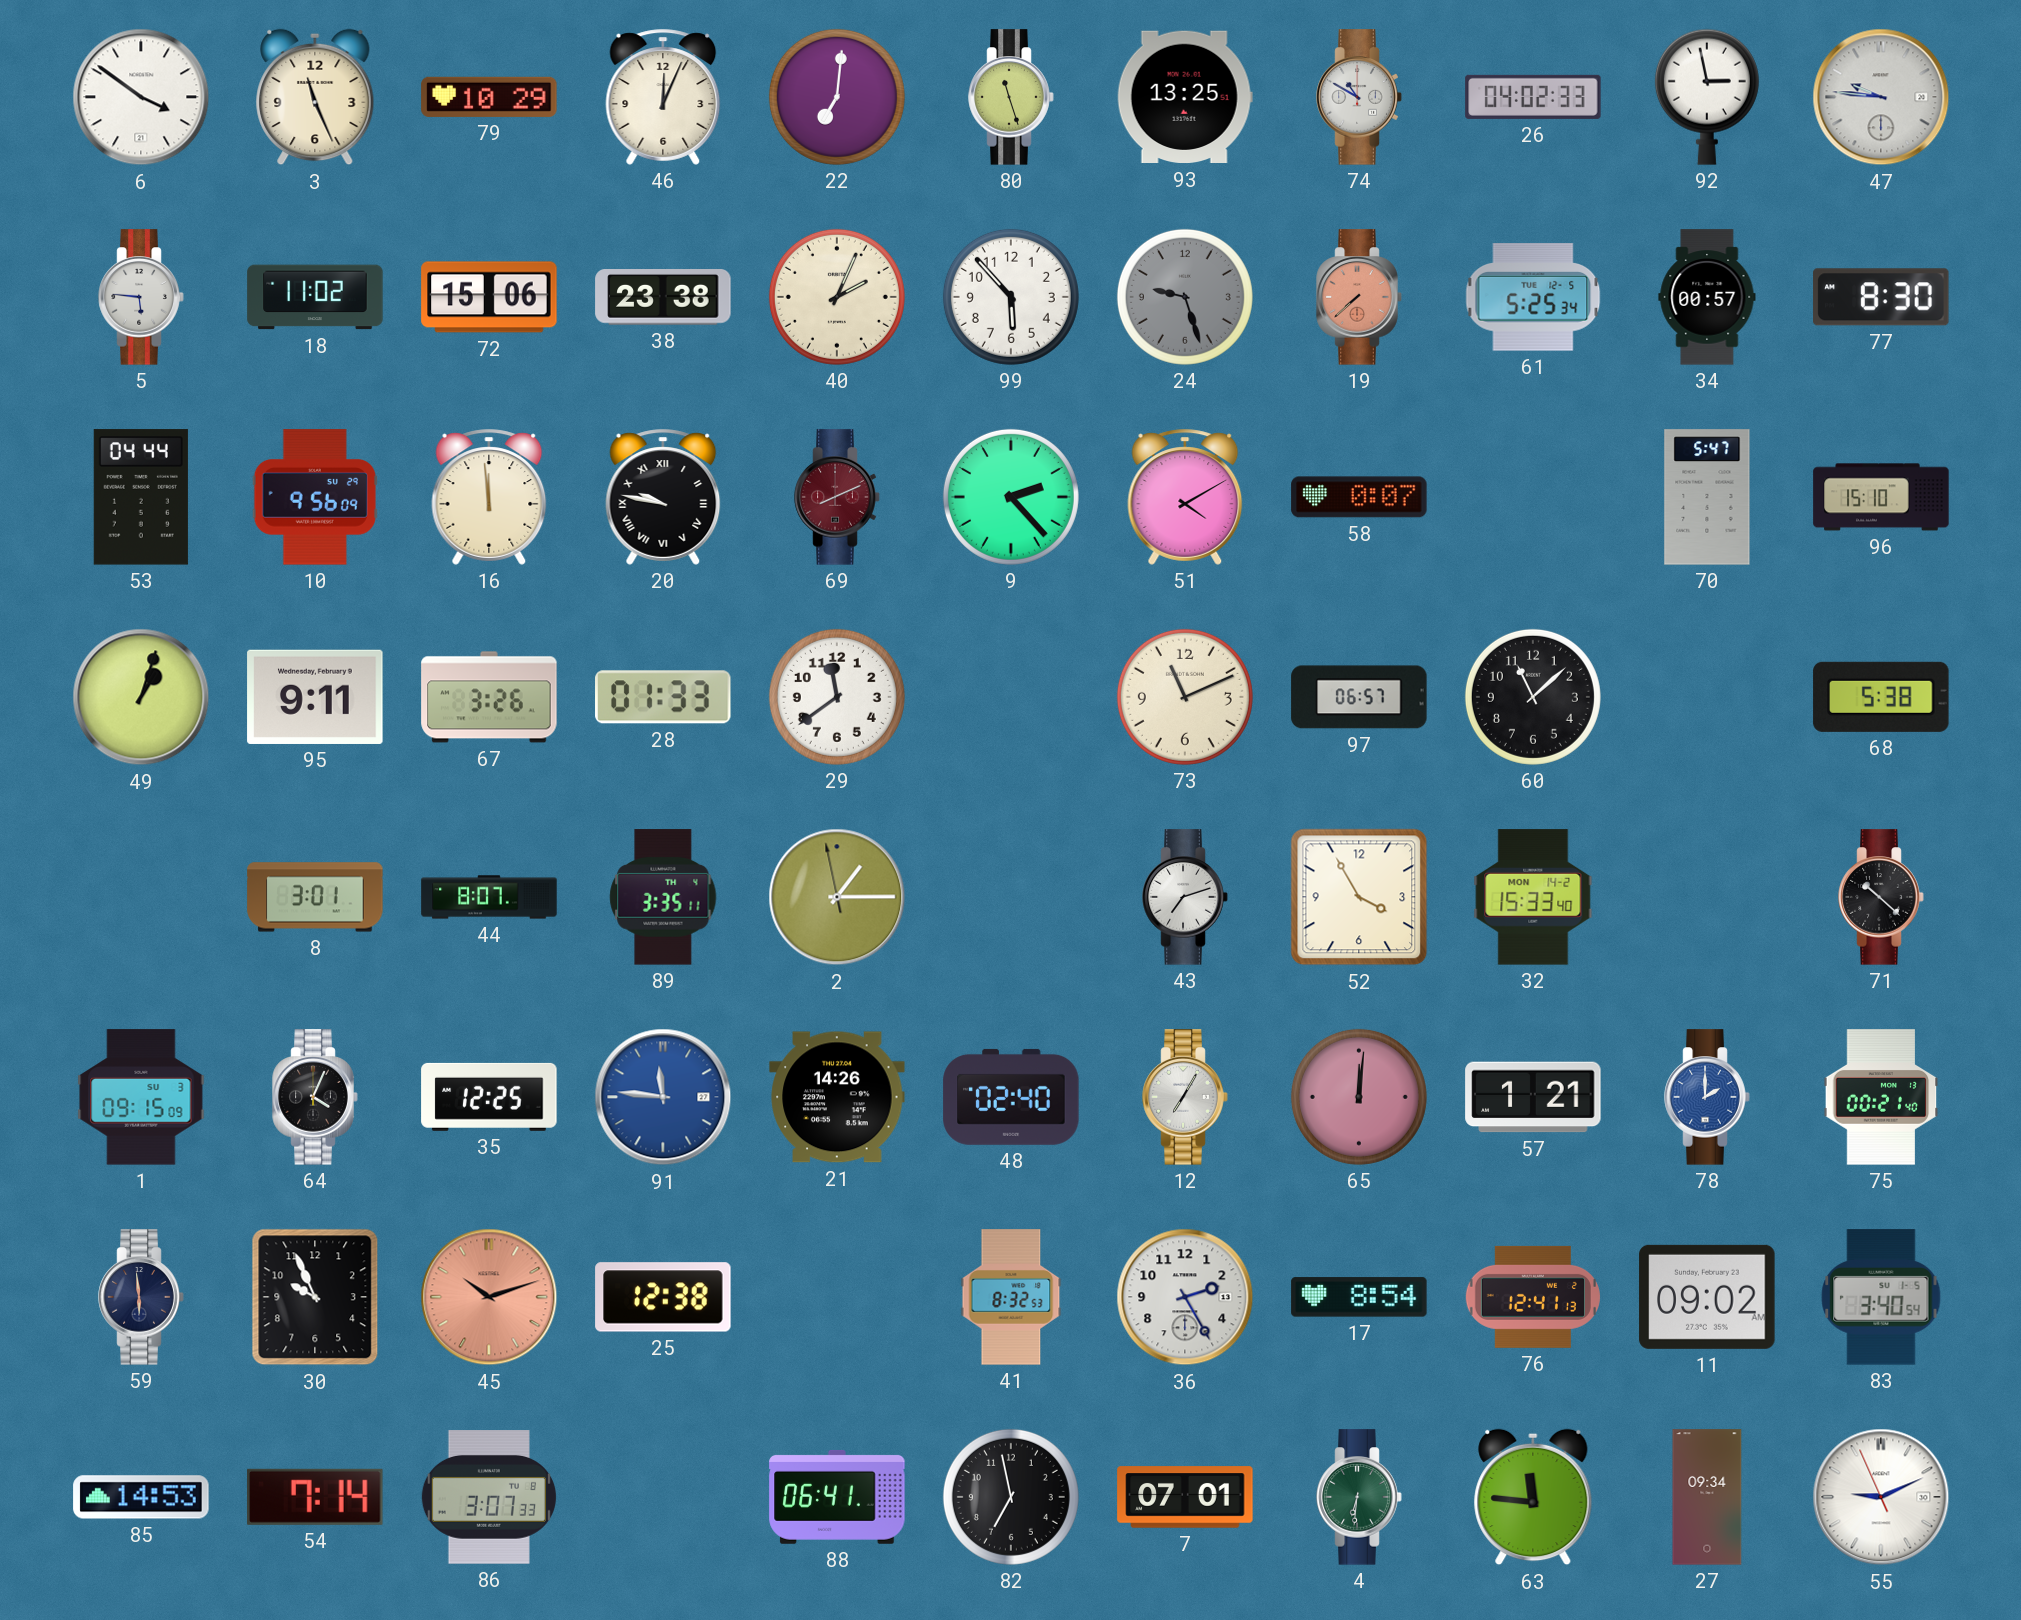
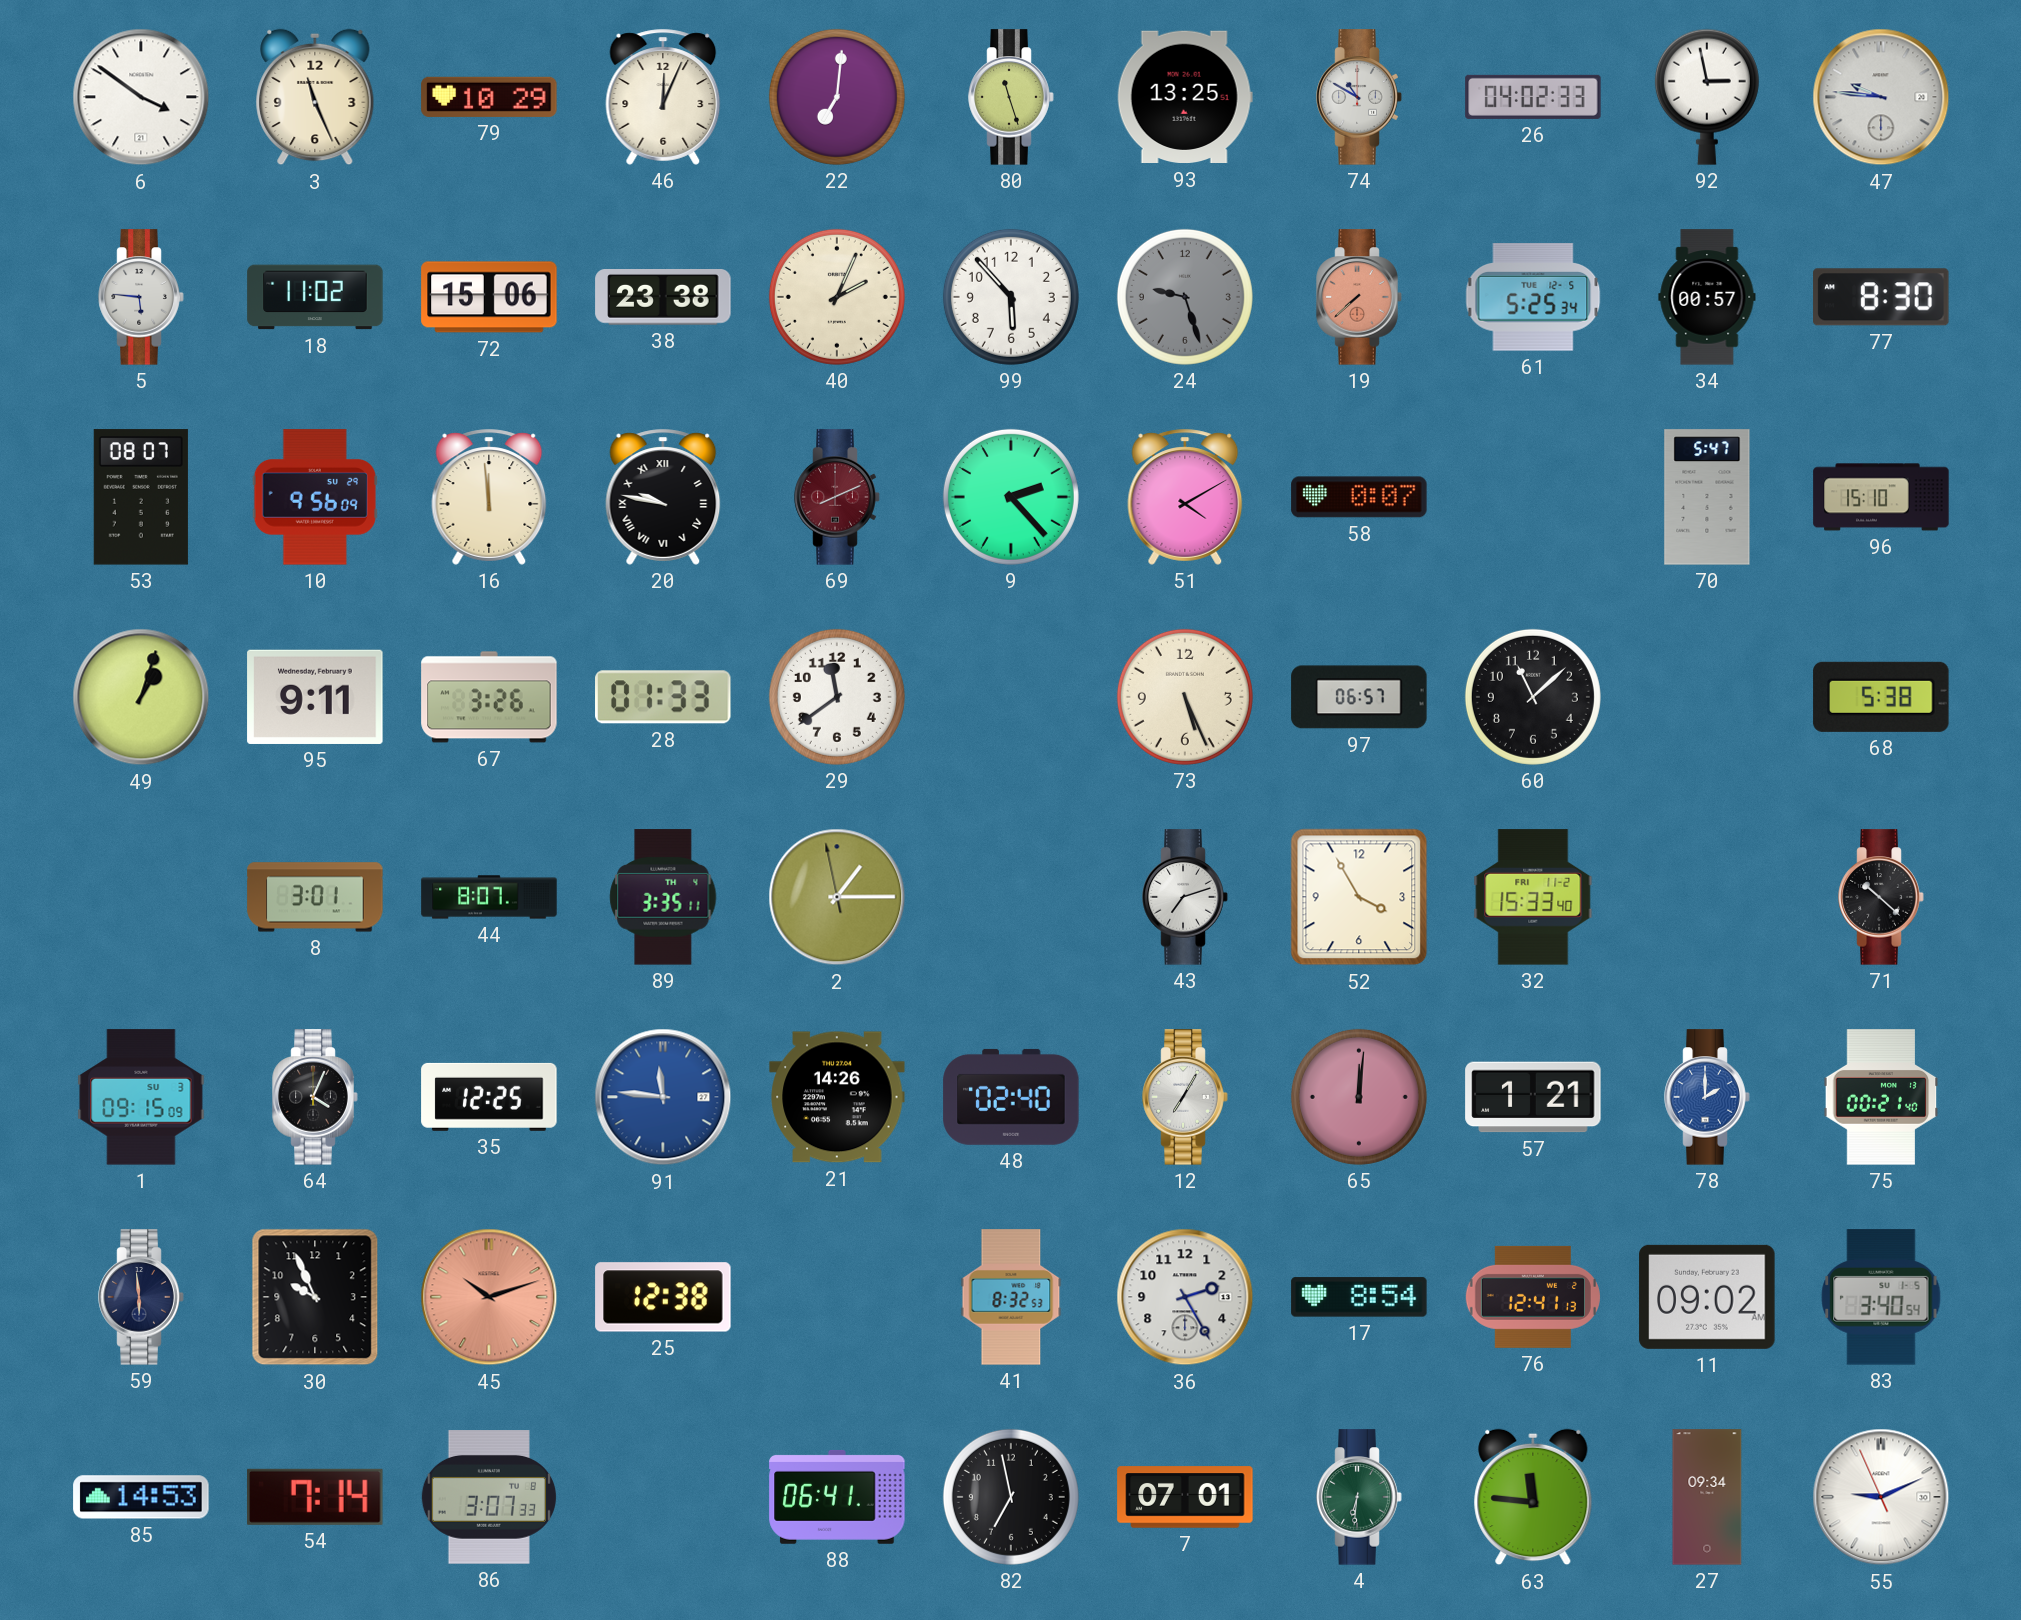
53: 04:44 -> 08:07 (141, 497)
73: 11:11 -> 5:26 (1185, 697)
32 date: MON 14-2 -> FRI 11-2 (1533, 897)
